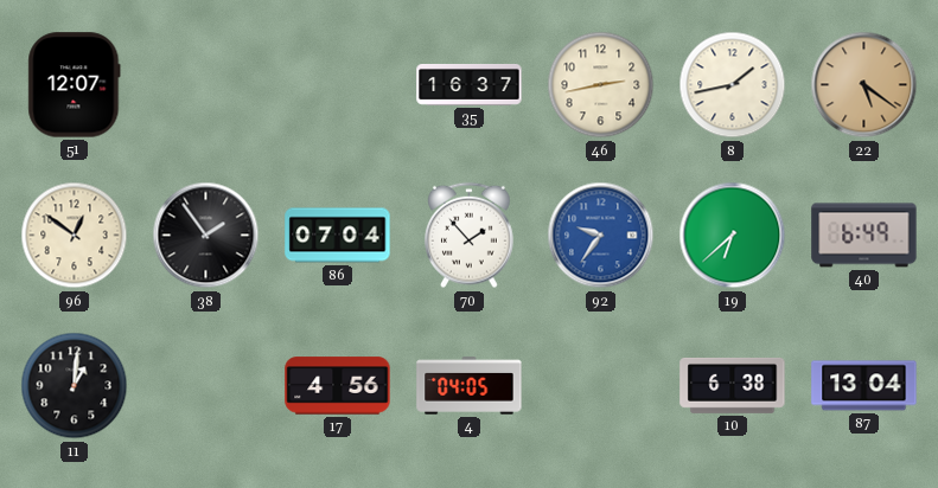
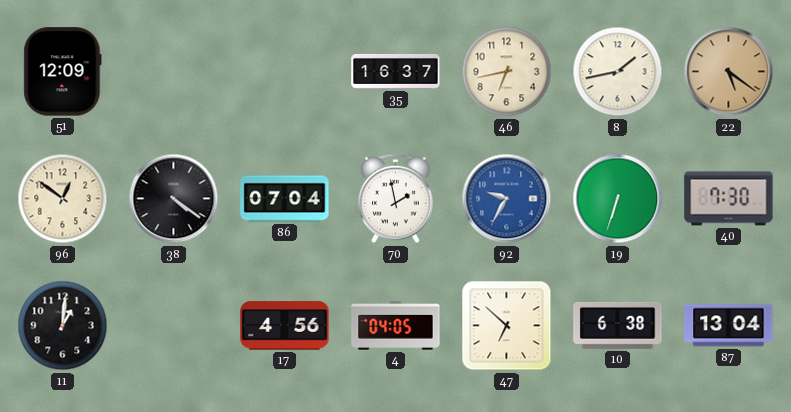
51: 12:07 -> 12:09 (63, 72)
46: 2:43 -> 6:43 (507, 72)
38: 1:54 -> 4:21 (174, 199)
70: 1:53 -> 1:58 (396, 199)
92: 9:36 -> 9:35 (507, 199)
19: 6:38 -> 6:33 (618, 199)
40: 6:49 -> 7:30 (729, 199)
47: none -> 6:52 (507, 326)
